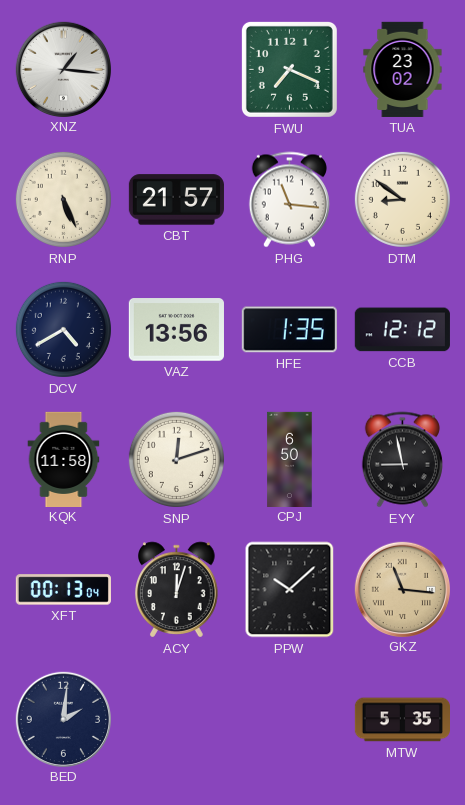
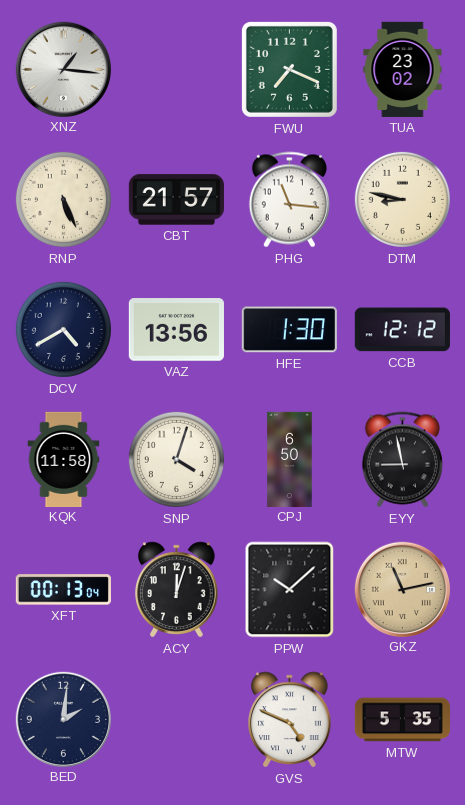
DTM: 8:51 -> 8:47 (402, 199)
HFE: 1:35 -> 1:30 (289, 330)
SNP: 12:12 -> 4:03 (176, 459)
GKZ: 11:16 -> 11:13 (402, 589)
GVS: none -> 4:49 (290, 720)
